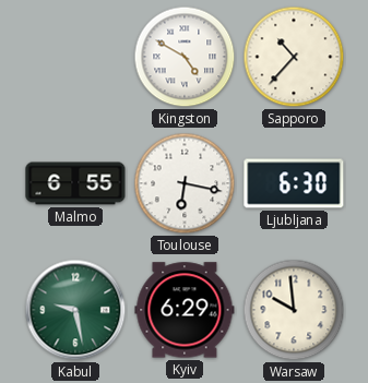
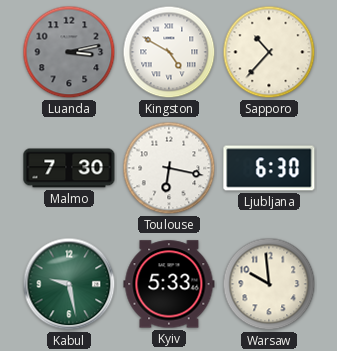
Luanda: none -> 3:13 (69, 52)
Malmo: 6:55 -> 7:30 (69, 168)
Kyiv: 6:29 -> 5:33 (169, 284)
